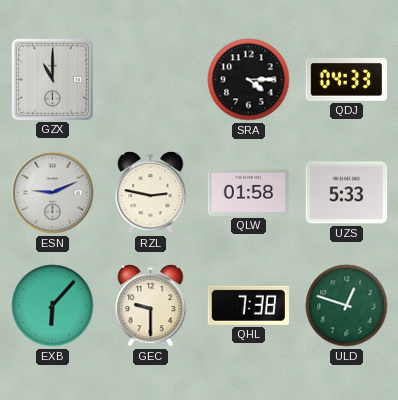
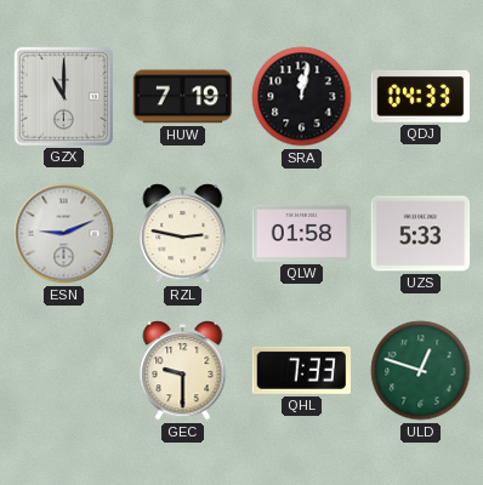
HUW: none -> 7:19 (183, 97)
SRA: 4:15 -> 12:02 (302, 97)
EXB: 6:07 -> none (53, 306)
QHL: 7:38 -> 7:33 (301, 370)
